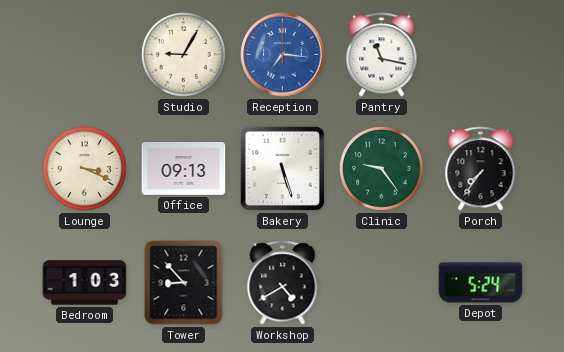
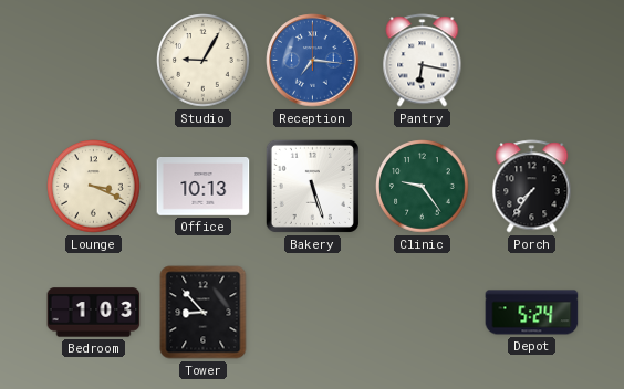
Pantry: 11:17 -> 6:17 (423, 61)
Office: 09:13 -> 10:13 (204, 187)
Workshop: 4:40 -> none (283, 283)
